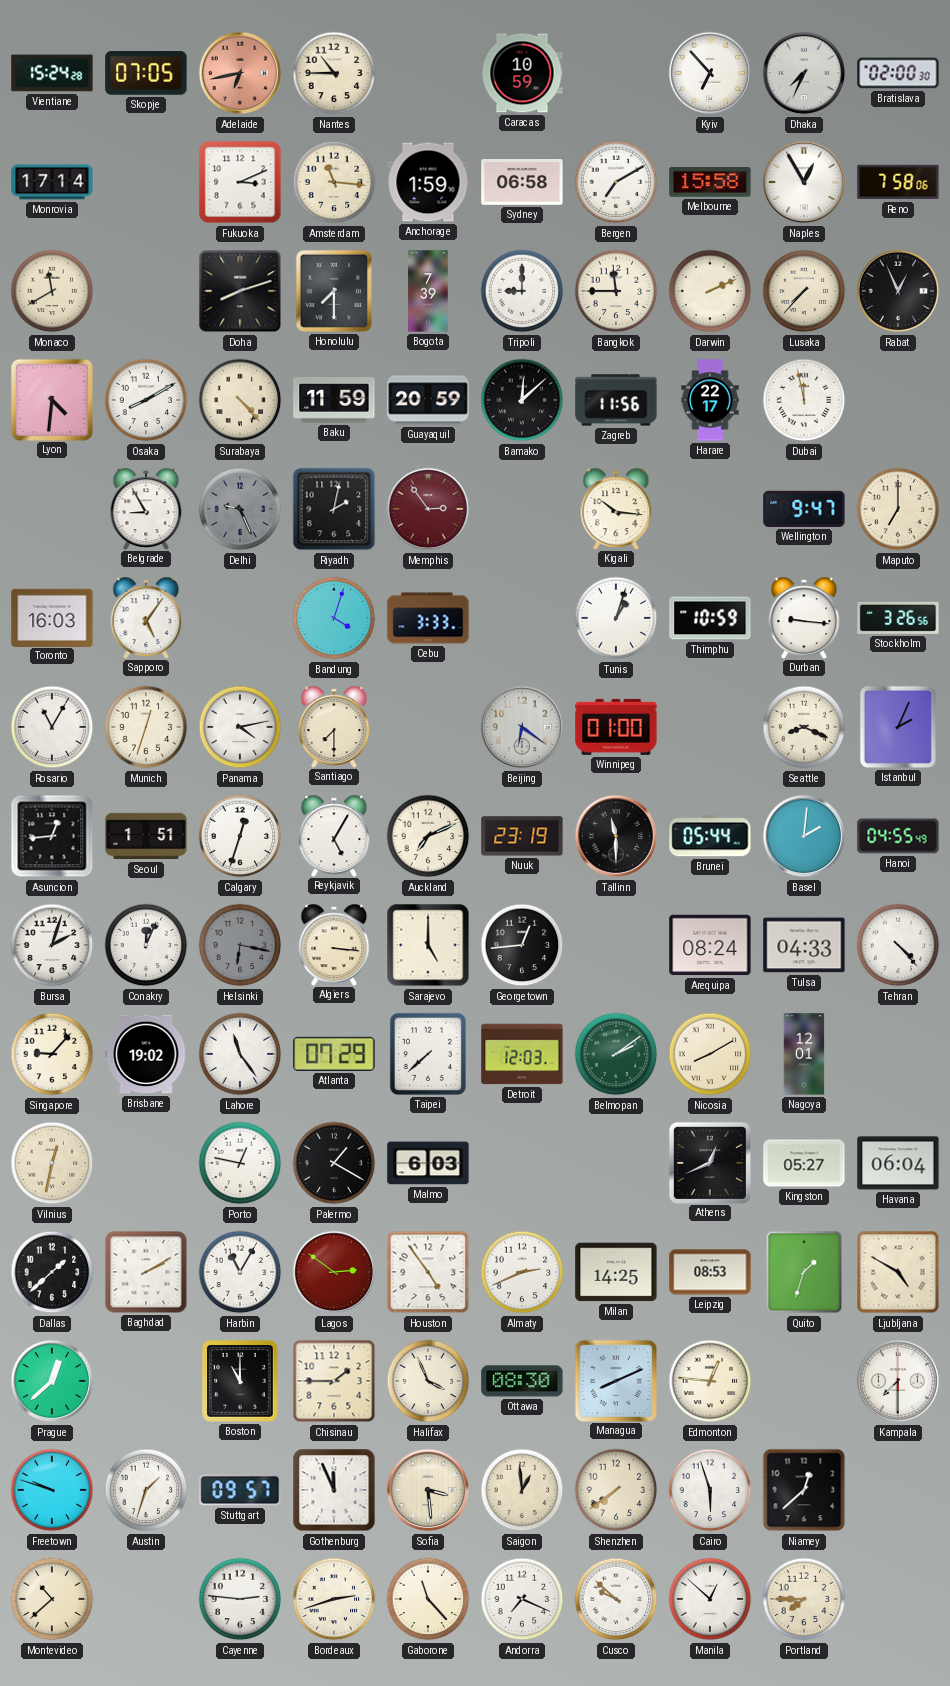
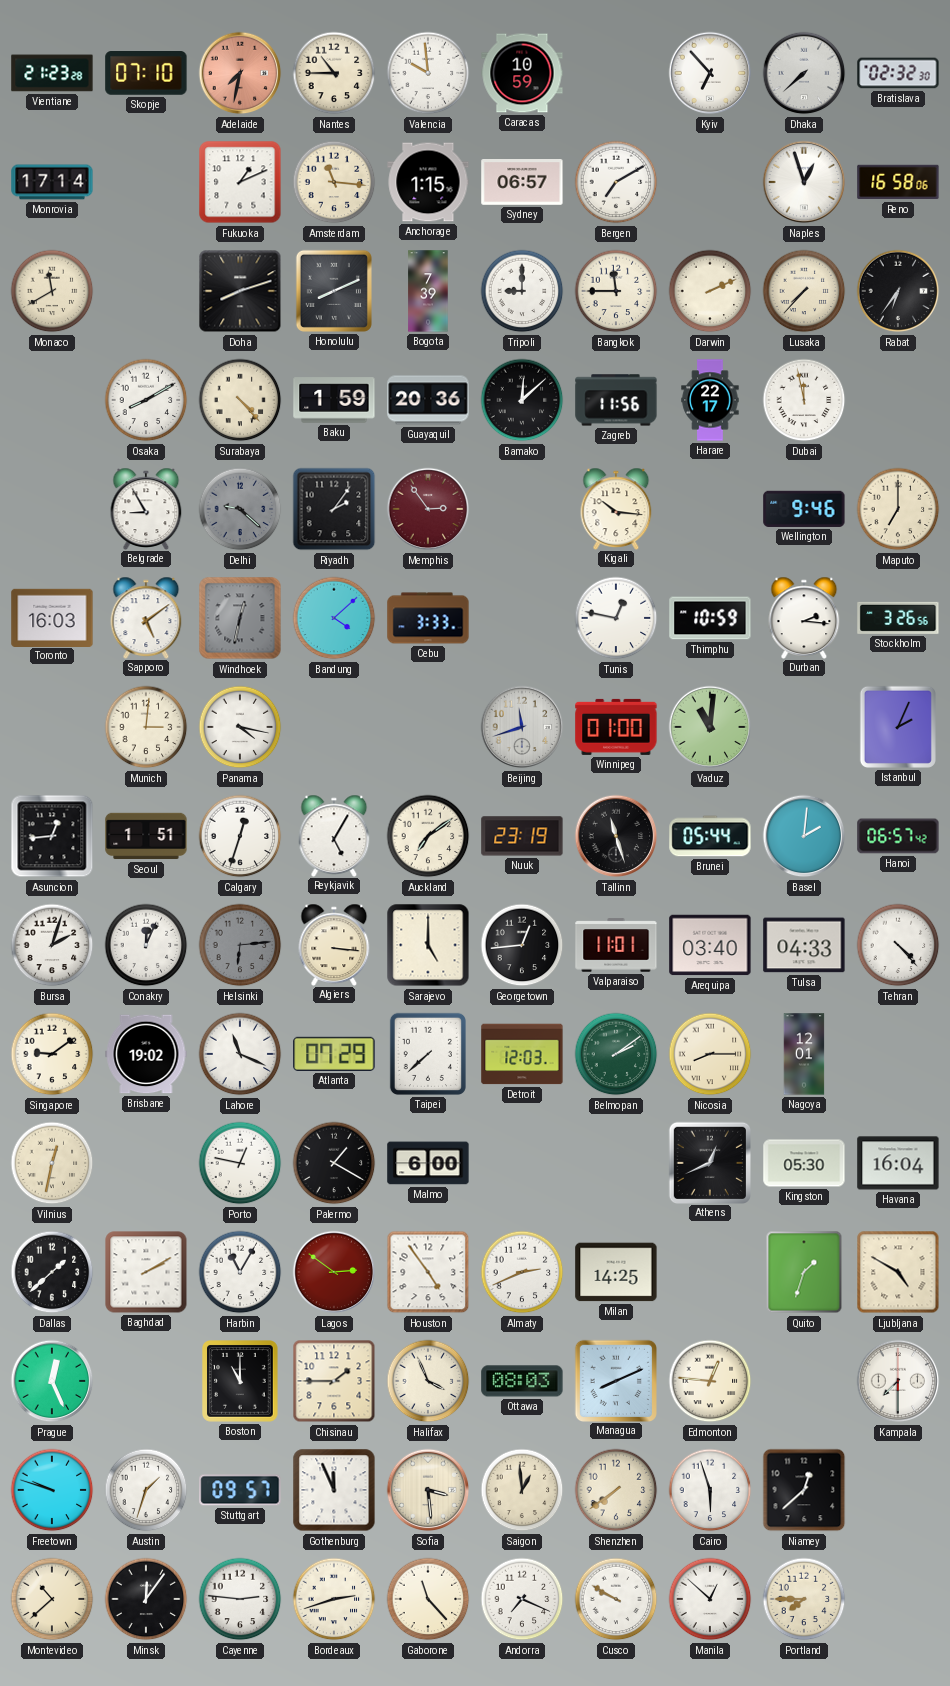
Vientiane: 15:24 -> 21:23 (52, 73)
Skopje: 07:05 -> 07:10 (146, 74)
Adelaide: 6:43 -> 7:32 (240, 73)
Valencia: none -> 9:59 (428, 73)
Dhaka: 7:34 -> 7:38 (804, 73)
Bratislava: 02:00 -> 02:32 (898, 73)
Fukuoka: 3:11 -> 1:11 (240, 182)
Anchorage: 1:59 -> 1:15 (428, 182)
Sydney: 06:58 -> 06:57 (522, 183)
Melbourne: 15:58 -> none (710, 183)
Naples: 12:55 -> 12:57 (804, 182)
Reno: 7:58 -> 16:58 (898, 182)
Honolulu: 7:30 -> 8:11 (334, 291)
Rabat: 12:56 -> 6:36 (898, 291)
Lyon: 4:31 -> none (51, 399)
Baku: 11:59 -> 1:59 (334, 400)
Guayaquil: 20:59 -> 20:36 (428, 400)
Delhi: 9:26 -> 9:22 (240, 509)
Riyadh: 2:02 -> 2:06 (334, 509)
Wellington: 9:47 -> 9:46 (804, 509)
Sapporo: 5:06 -> 5:09 (146, 617)
Windhoek: none -> 12:32 (240, 618)
Bandung: 4:03 -> 4:08 (334, 618)
Tunis: 1:03 -> 12:47 (616, 618)
Durban: 9:16 -> 2:16 (804, 617)
Rosario: 11:05 -> none (52, 727)
Munich: 12:33 -> 3:01 (146, 727)
Panama: 4:13 -> 4:17 (240, 727)
Santiago: 7:30 -> none (334, 726)
Beijing: 6:21 -> 11:42 (522, 727)
Vaduz: none -> 11:01 (710, 727)
Seattle: 8:19 -> none (804, 727)
Auckland: 7:11 -> 7:09 (428, 836)
Tallinn: 11:30 -> 11:27 (616, 836)
Hanoi: 04:55 -> 06:57 (898, 836)
Helsinki: 6:17 -> 6:14 (240, 945)
Valparaiso: none -> 11:01 (616, 945)
Arequipa: 08:24 -> 03:40 (710, 945)
Singapore: 9:07 -> 9:09 (52, 1054)
Lahore: 11:24 -> 11:19 (240, 1054)
Nicosia: 8:10 -> 8:15 (710, 1054)
Malmo: 6:03 -> 6:00 (428, 1163)
Kingston: 05:27 -> 05:30 (804, 1163)
Havana: 06:04 -> 16:04 (898, 1163)
Leipzig: 08:53 -> none (710, 1272)
Prague: 12:38 -> 12:26 (52, 1381)
Ottawa: 08:30 -> 08:03 (522, 1381)
Minsk: none -> 12:06 (146, 1599)
Cusco: 9:52 -> 9:50 (616, 1599)
